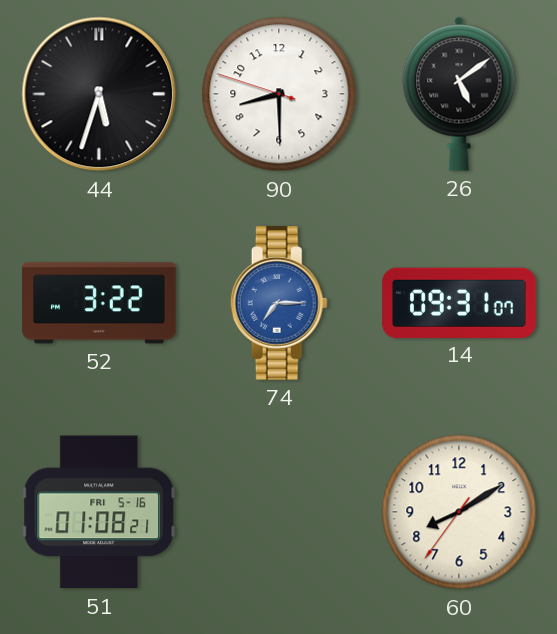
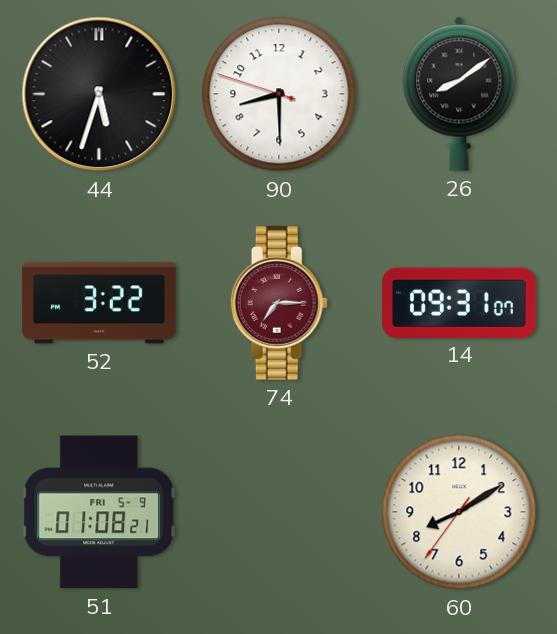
26: 5:09 -> 8:09 (459, 94)
74 dial: blue -> burgundy (279, 303)
51 date: FRI 5-16 -> FRI 5-9 (98, 512)
